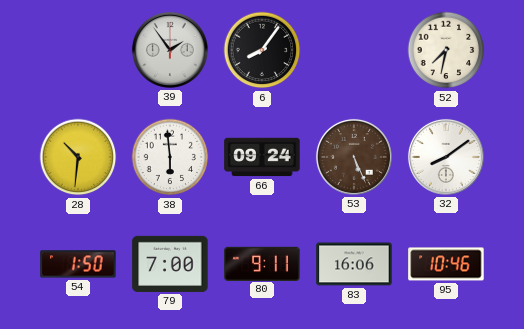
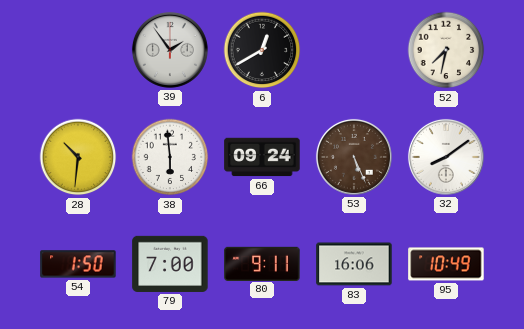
6: 8:06 -> 12:40 (262, 50)
95: 10:46 -> 10:49 (446, 264)
